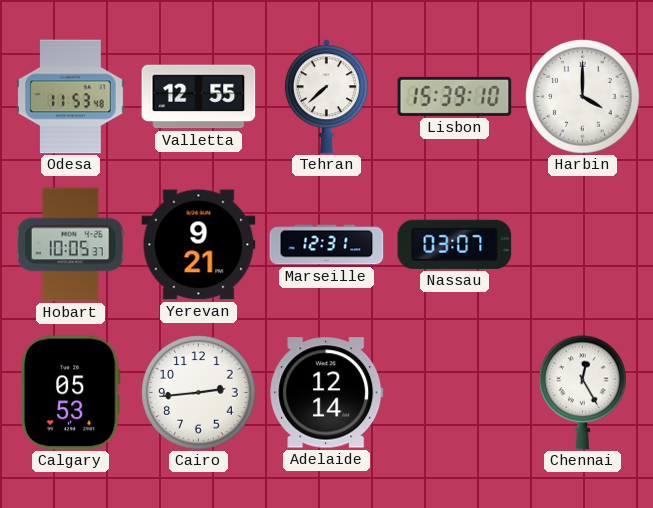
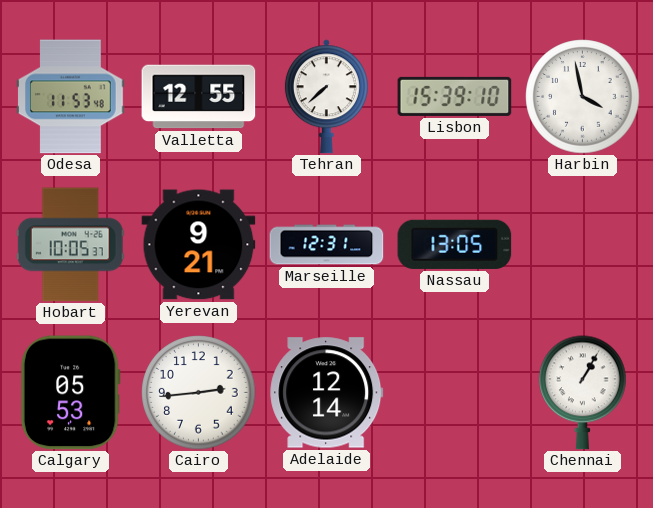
Harbin: 4:00 -> 3:58 (583, 97)
Nassau: 03:07 -> 13:05 (455, 244)
Chennai: 12:25 -> 1:05 (583, 393)
